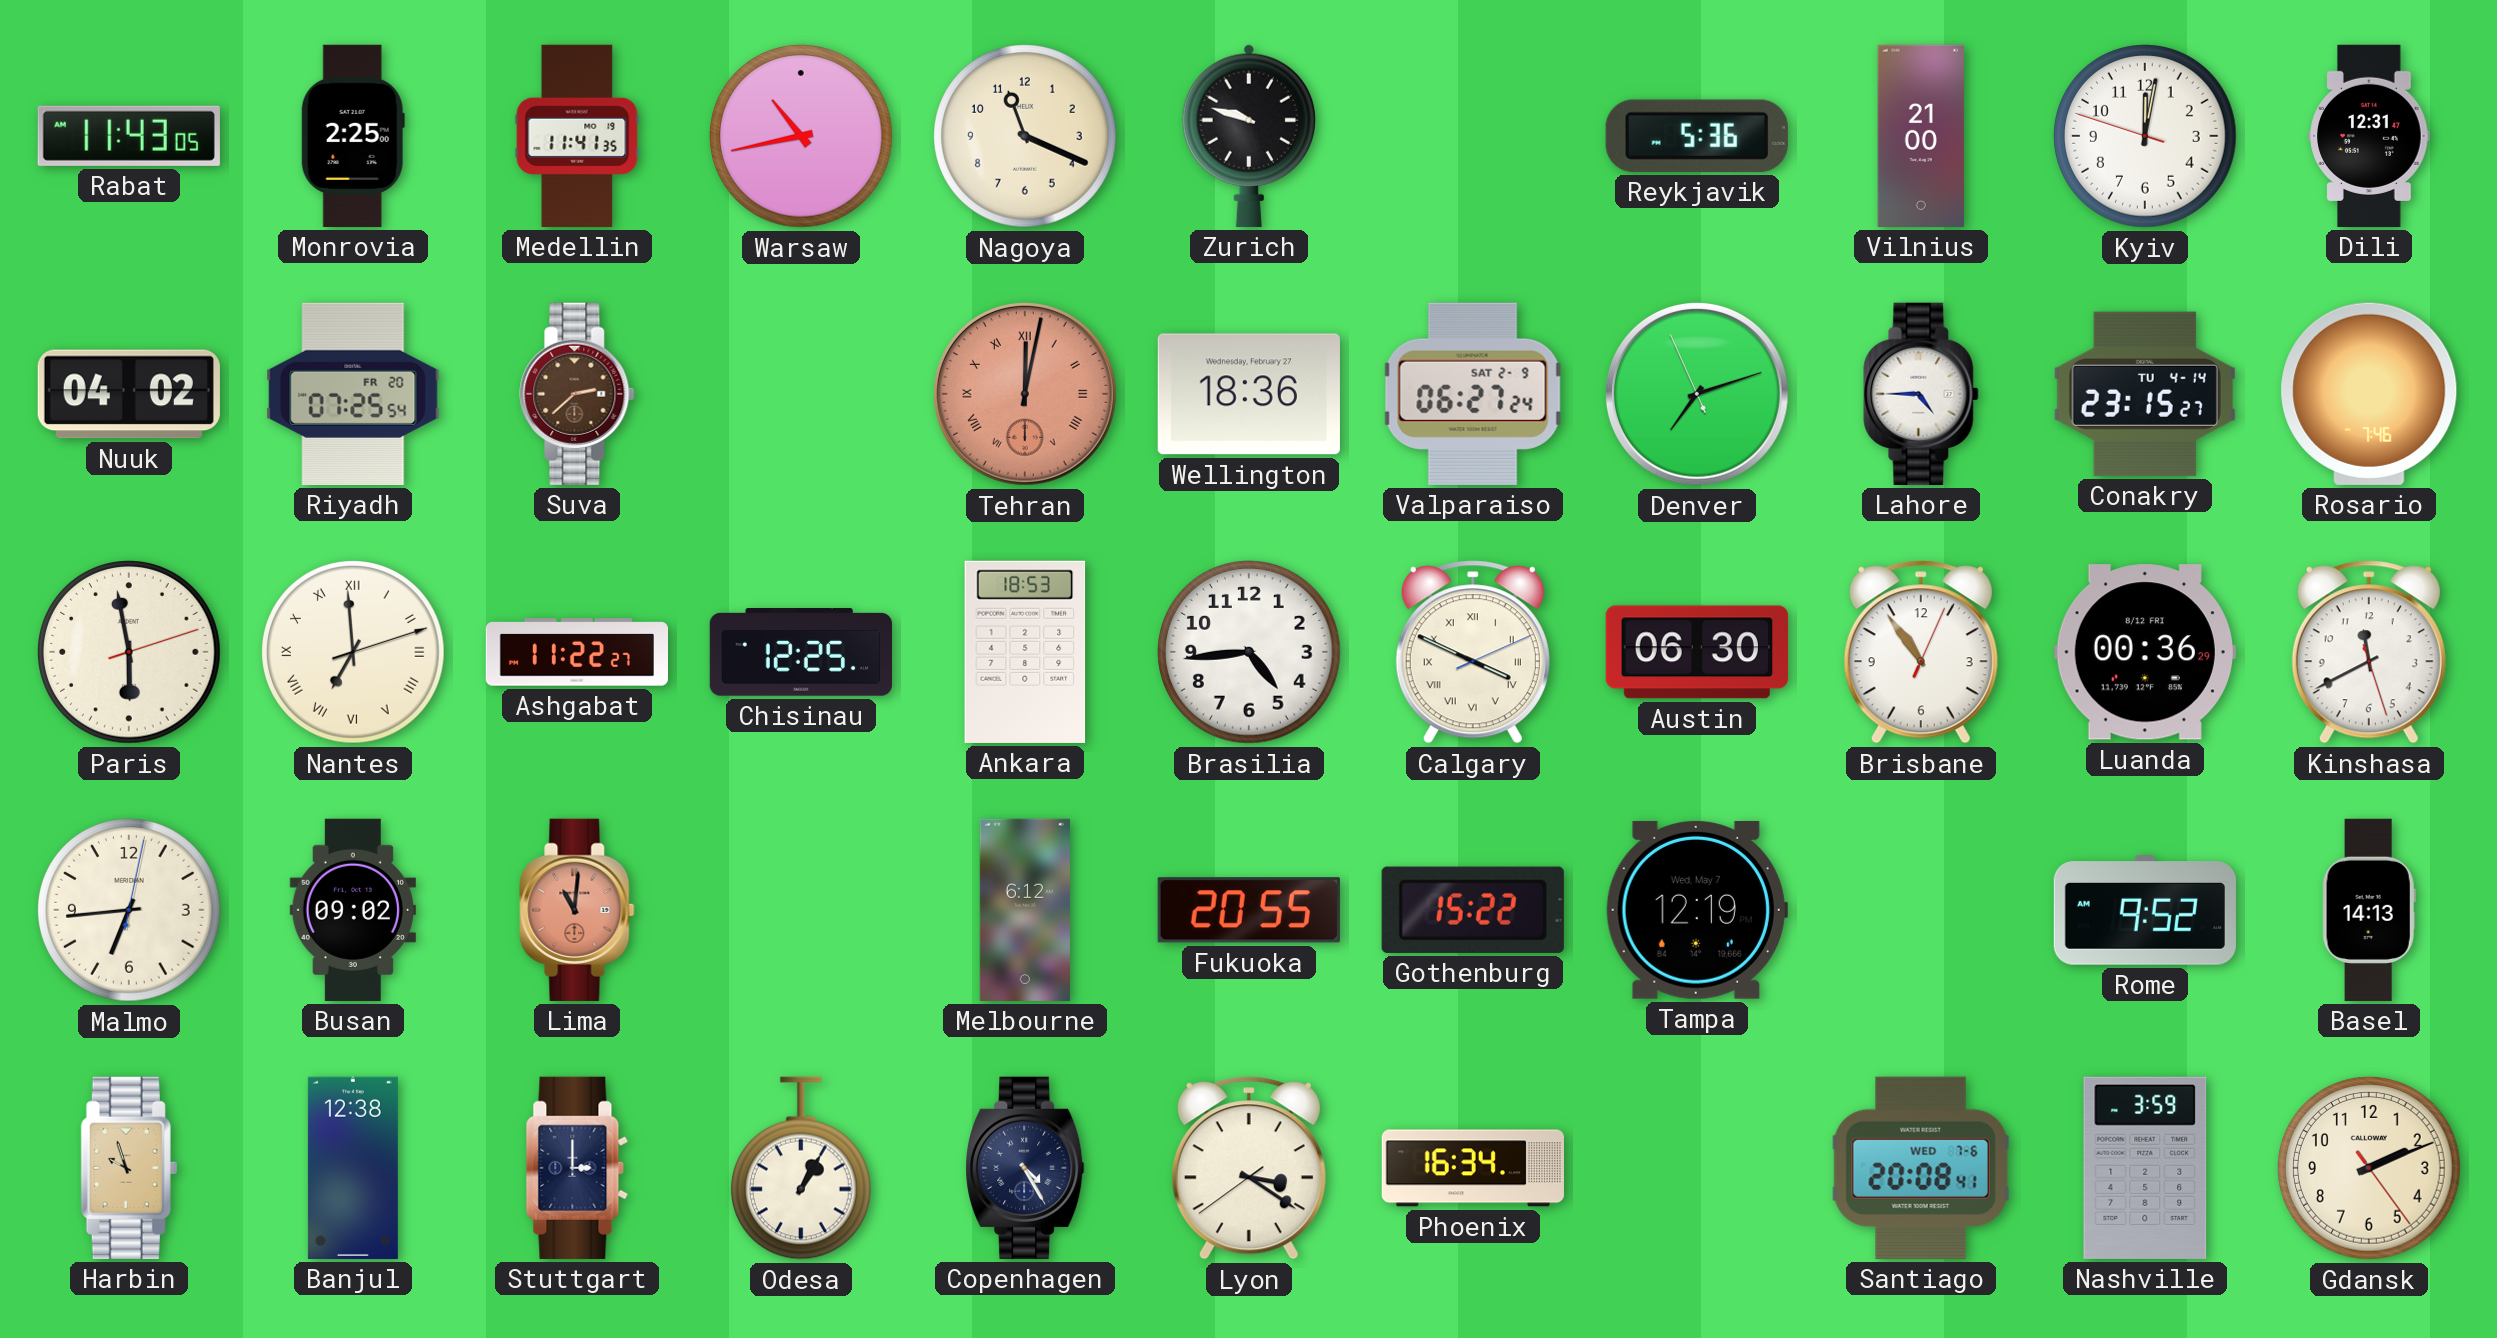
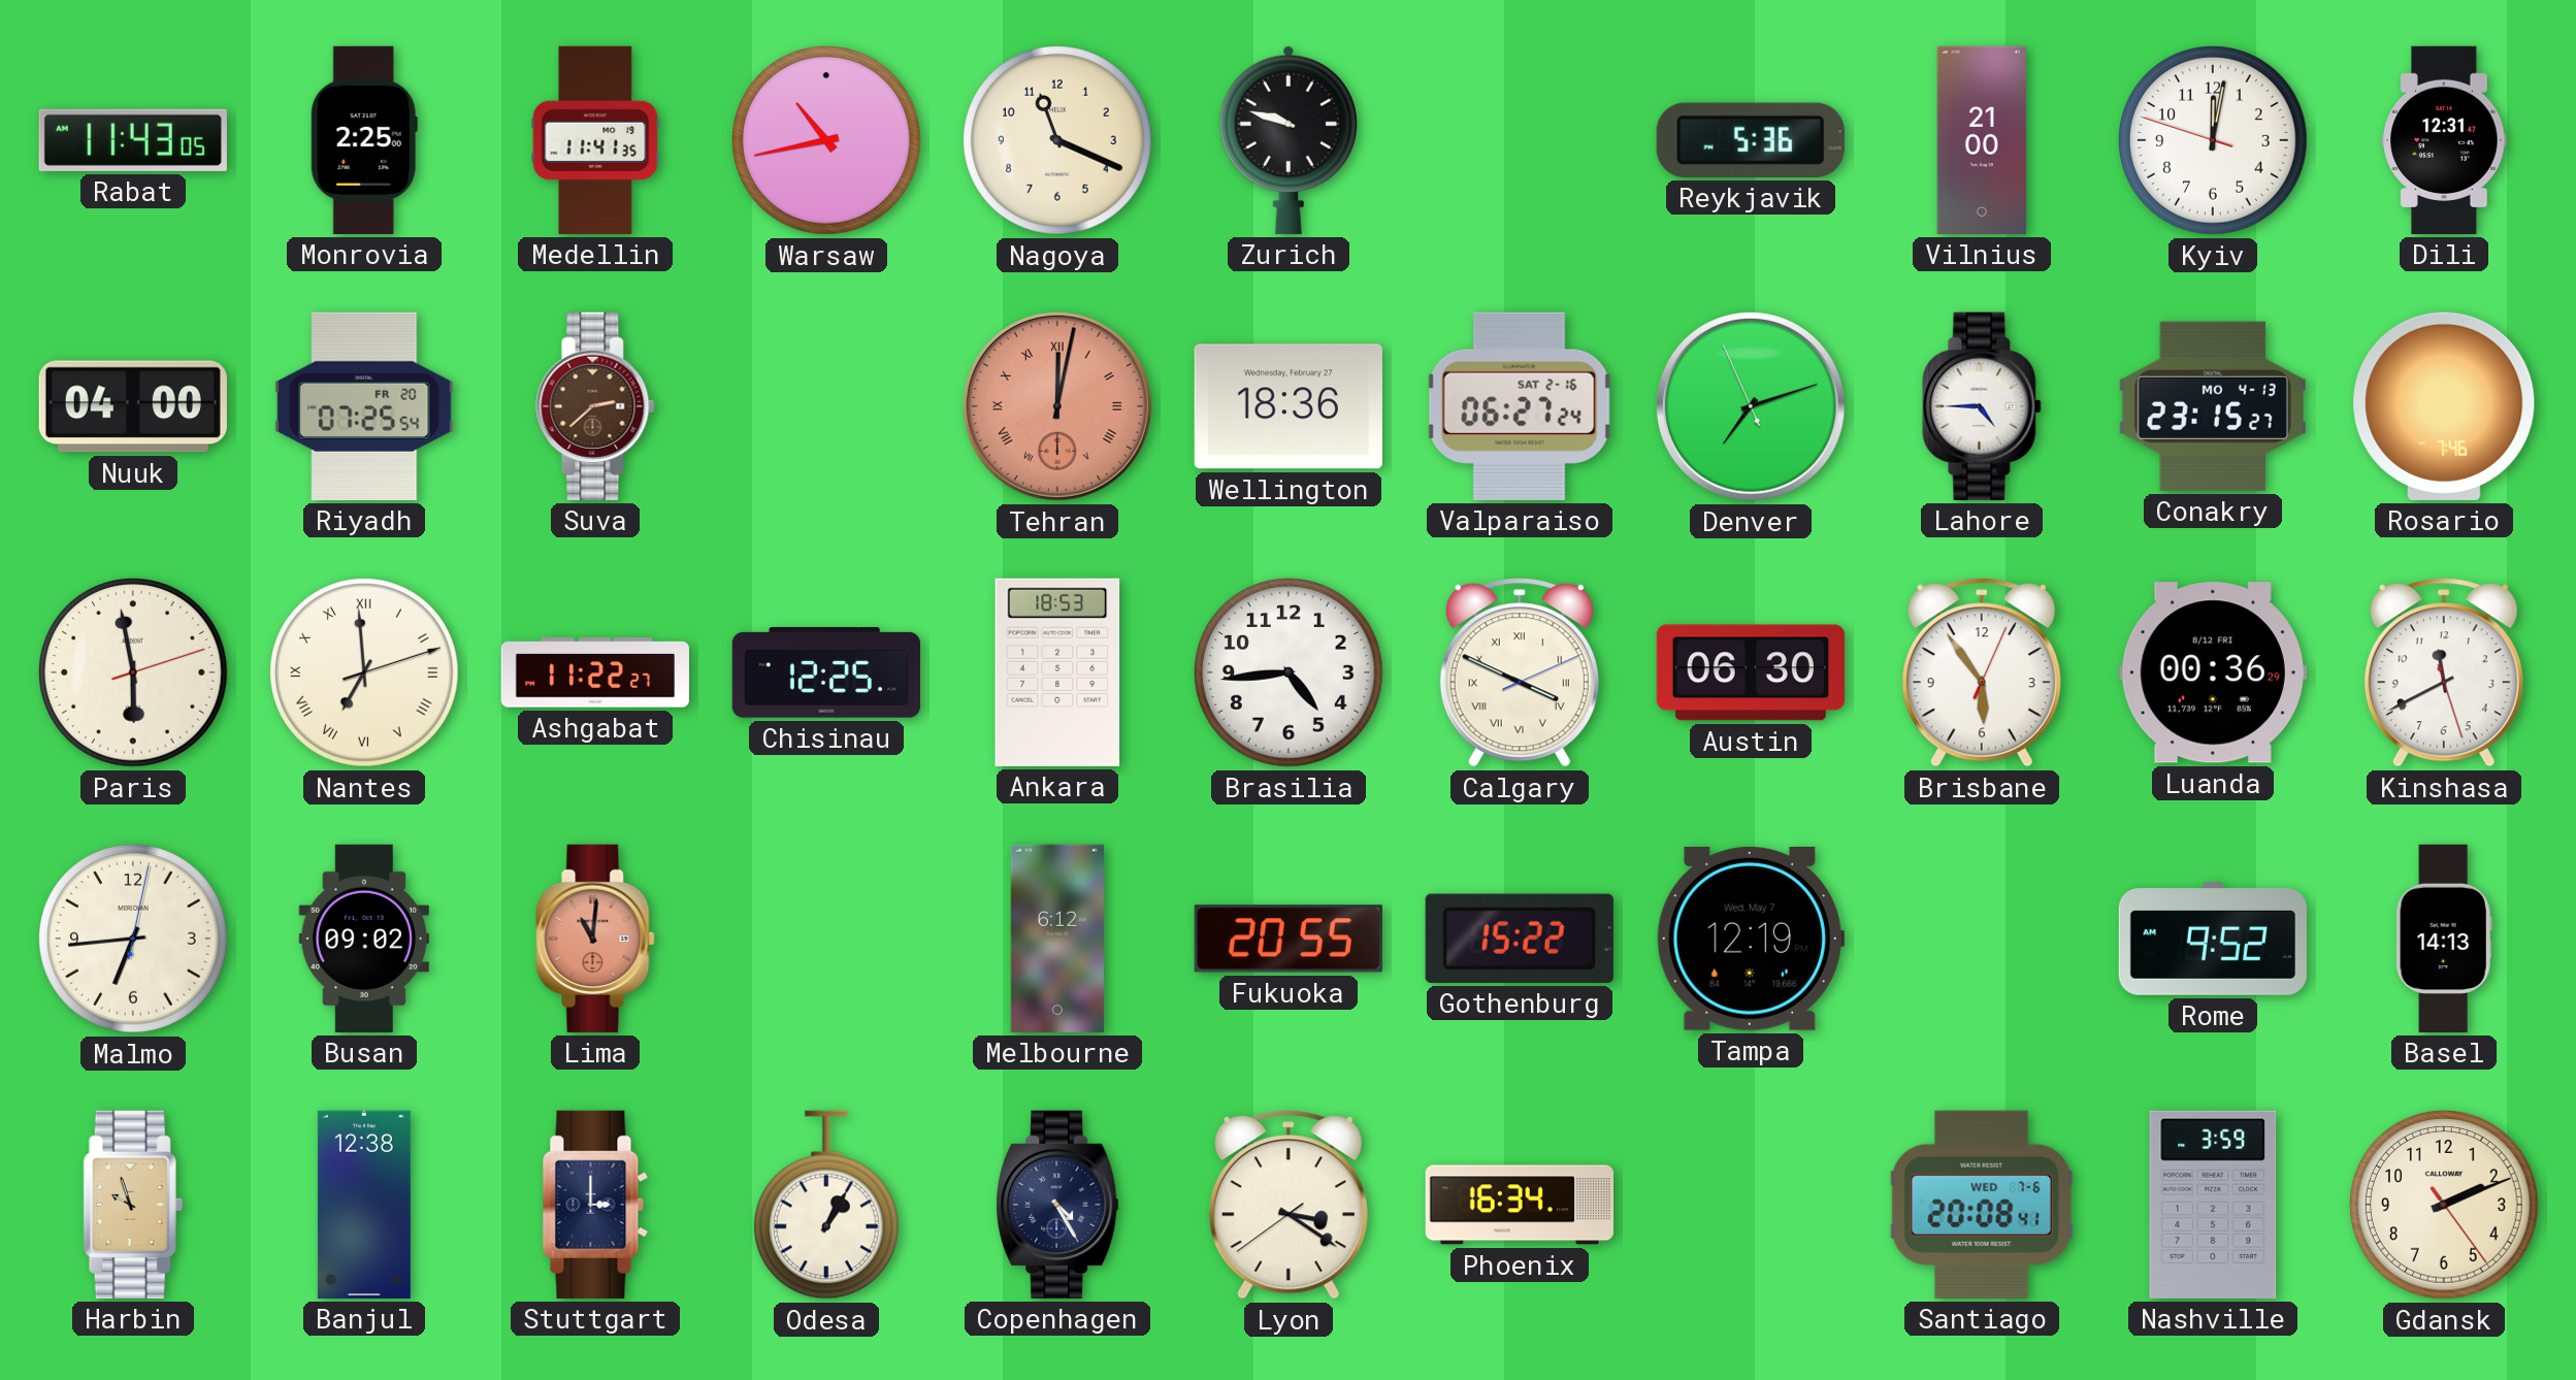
Nuuk: 04:02 -> 04:00 (133, 406)
Valparaiso date: SAT 2-9 -> SAT 2-16 (1520, 406)
Conakry date: TU 4-14 -> MO 4-13 (2213, 406)
Brisbane: 10:54 -> 5:54 (1982, 672)
